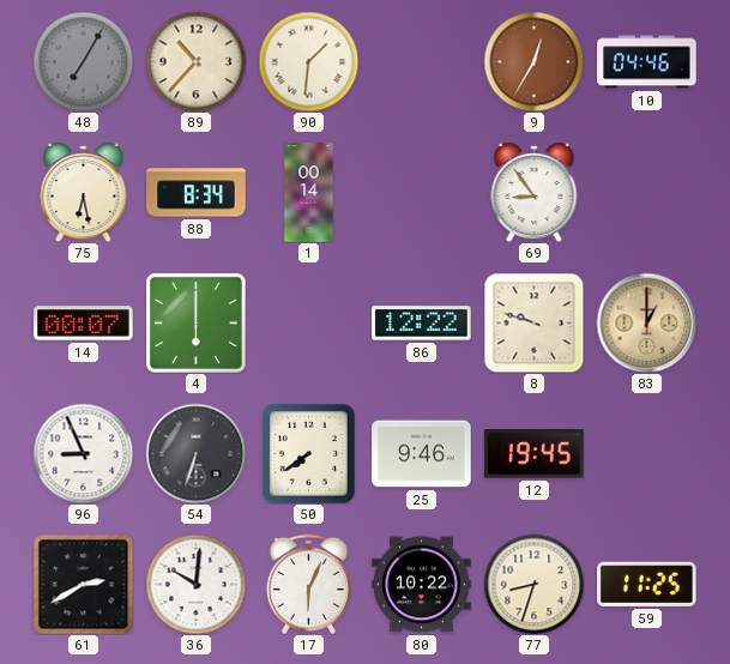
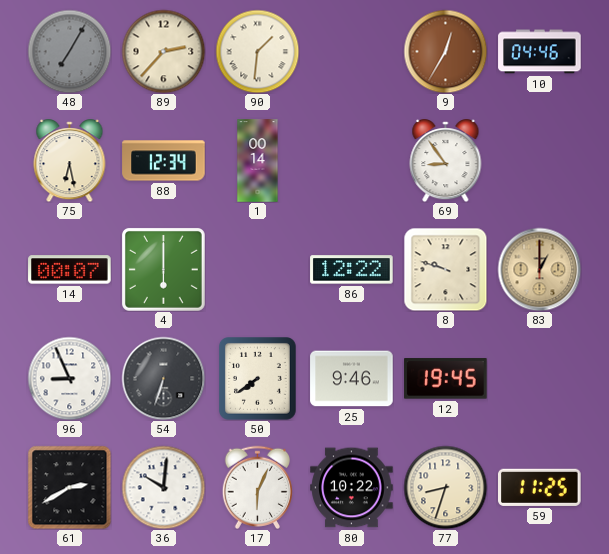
89: 10:37 -> 2:37 (163, 51)
88: 8:34 -> 12:34 (164, 161)
